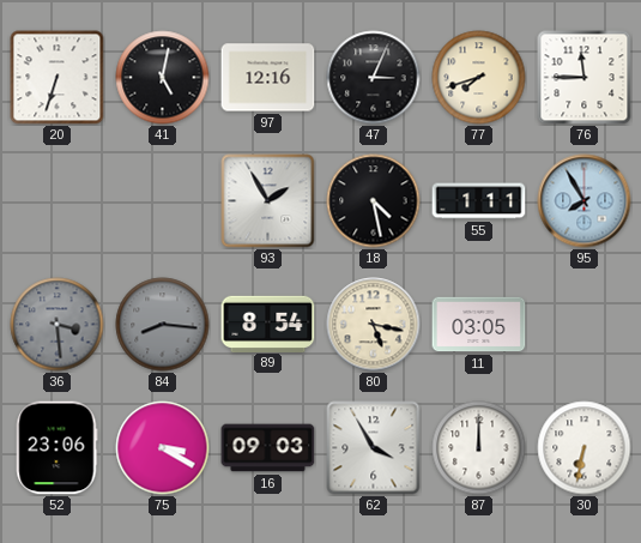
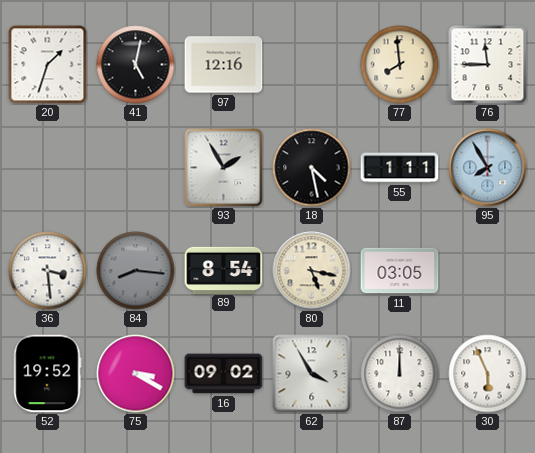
20: 6:33 -> 1:33 (48, 65)
47: 3:04 -> none (374, 78)
77: 7:42 -> 7:59 (400, 65)
36 dial: grey -> white (48, 271)
52: 23:06 -> 19:52 (48, 374)
16: 09:03 -> 09:02 (224, 374)
30: 6:32 -> 5:56 (488, 374)
